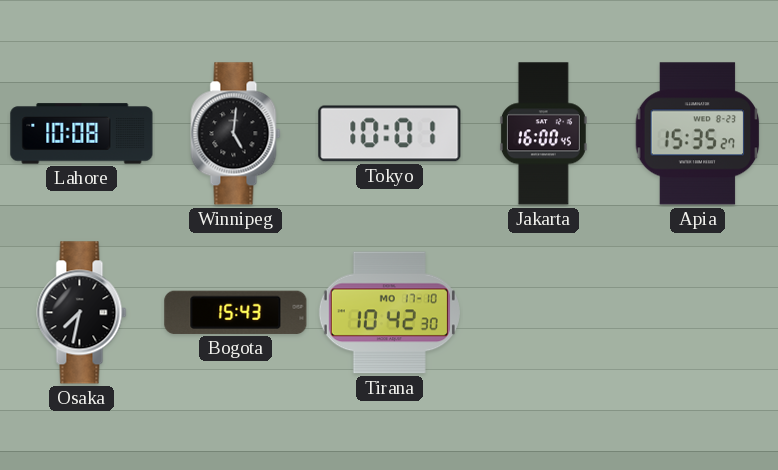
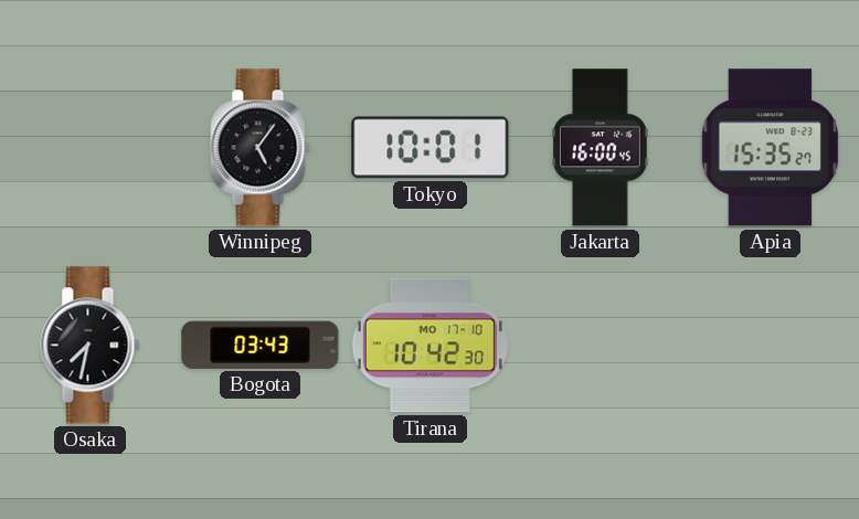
Lahore: 10:08 -> none (82, 134)
Winnipeg: 5:01 -> 5:06 (261, 148)
Bogota: 15:43 -> 03:43 (261, 345)
